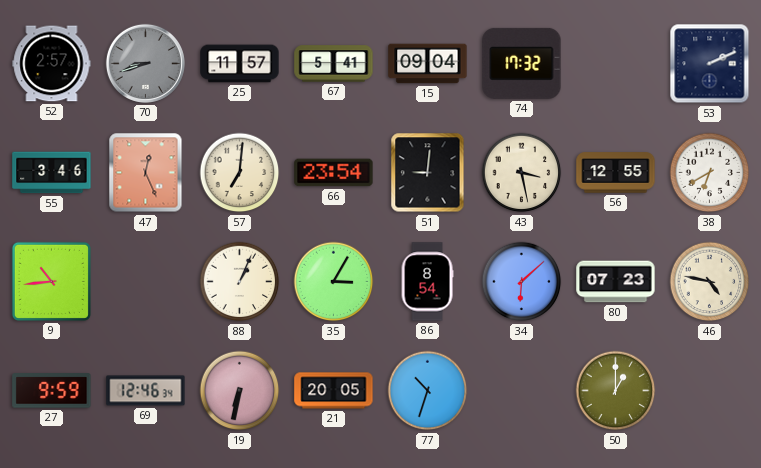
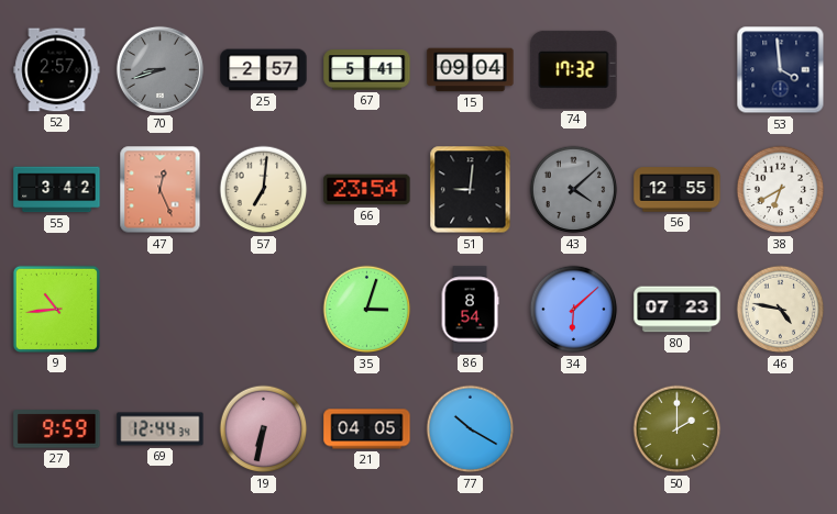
25: 11:57 -> 2:57 (264, 70)
53: 2:11 -> 3:59 (781, 70)
55: 3:46 -> 3:42 (57, 190)
43: 3:28 -> 4:08 (574, 190)
43 dial: cream -> grey (574, 190)
88: 1:04 -> none (240, 282)
35: 3:05 -> 3:03 (367, 310)
69: 12:46 -> 12:44 (161, 429)
21: 20:05 -> 04:05 (367, 429)
77: 10:33 -> 10:20 (471, 429)
50: 1:00 -> 2:00 (678, 429)
